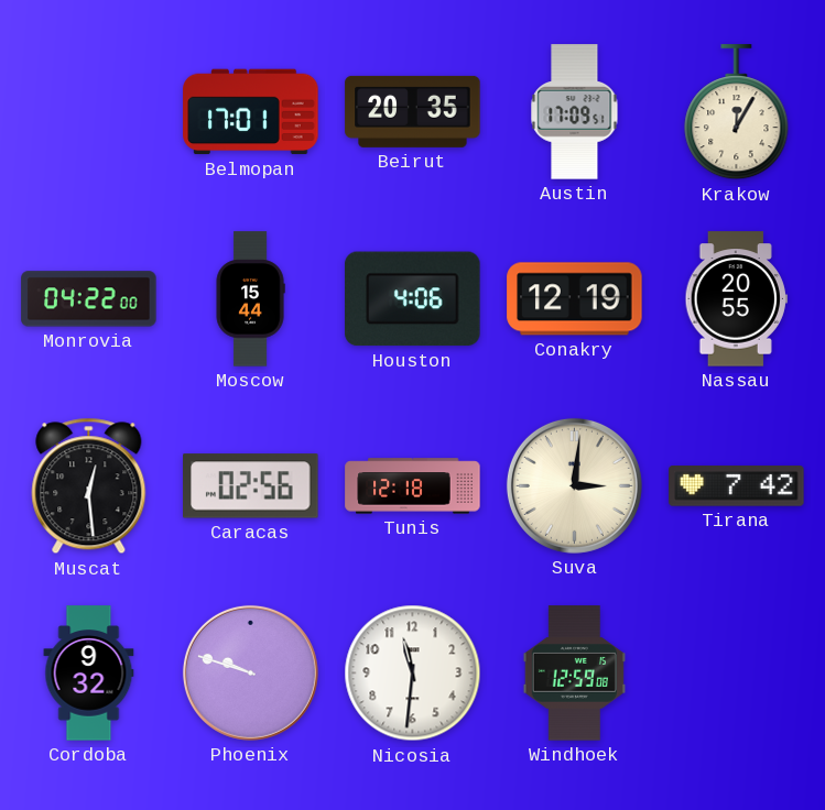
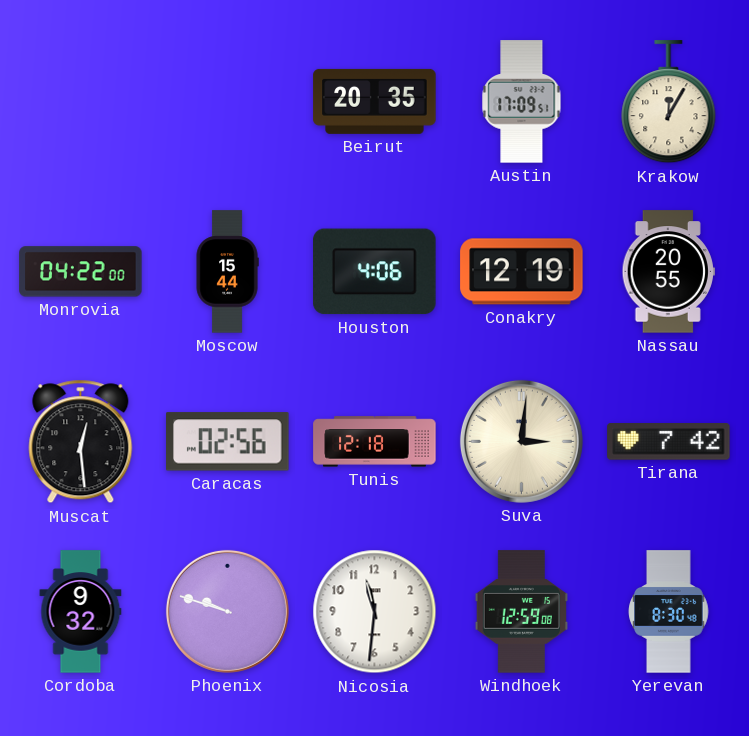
Belmopan: 17:01 -> none (251, 112)
Yerevan: none -> 8:30 (669, 612)
